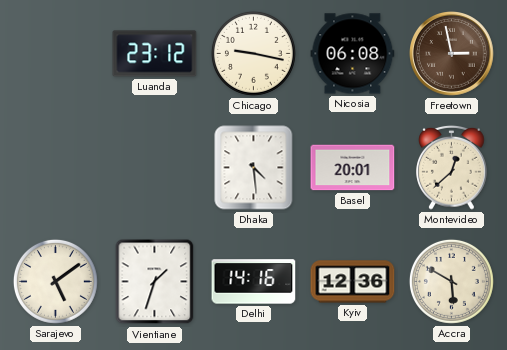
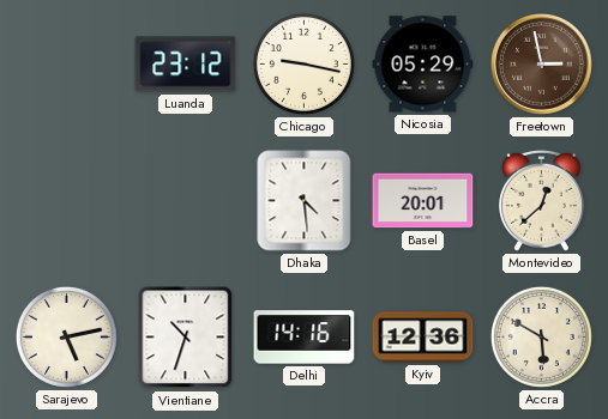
Nicosia: 06:08 -> 05:29 (423, 65)
Sarajevo: 5:09 -> 5:13 (66, 336)
Vientiane: 1:33 -> 10:33 (186, 338)
